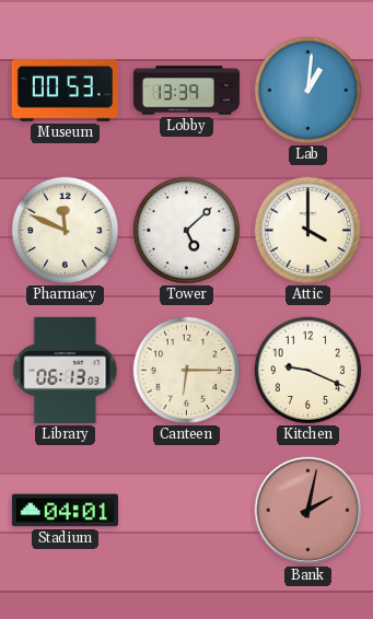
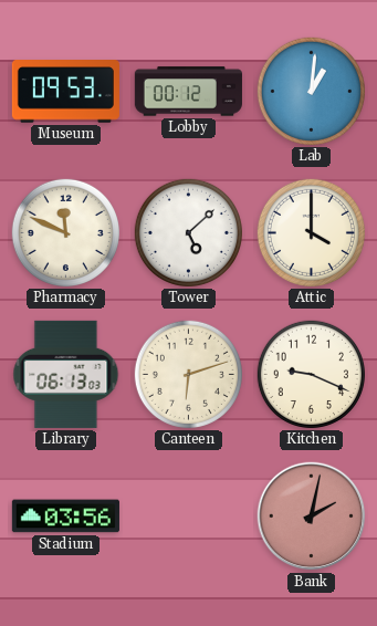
Museum: 00:53 -> 09:53 (65, 92)
Lobby: 13:39 -> 00:12 (188, 92)
Canteen: 6:15 -> 6:12 (188, 374)
Stadium: 04:01 -> 03:56 (65, 517)
